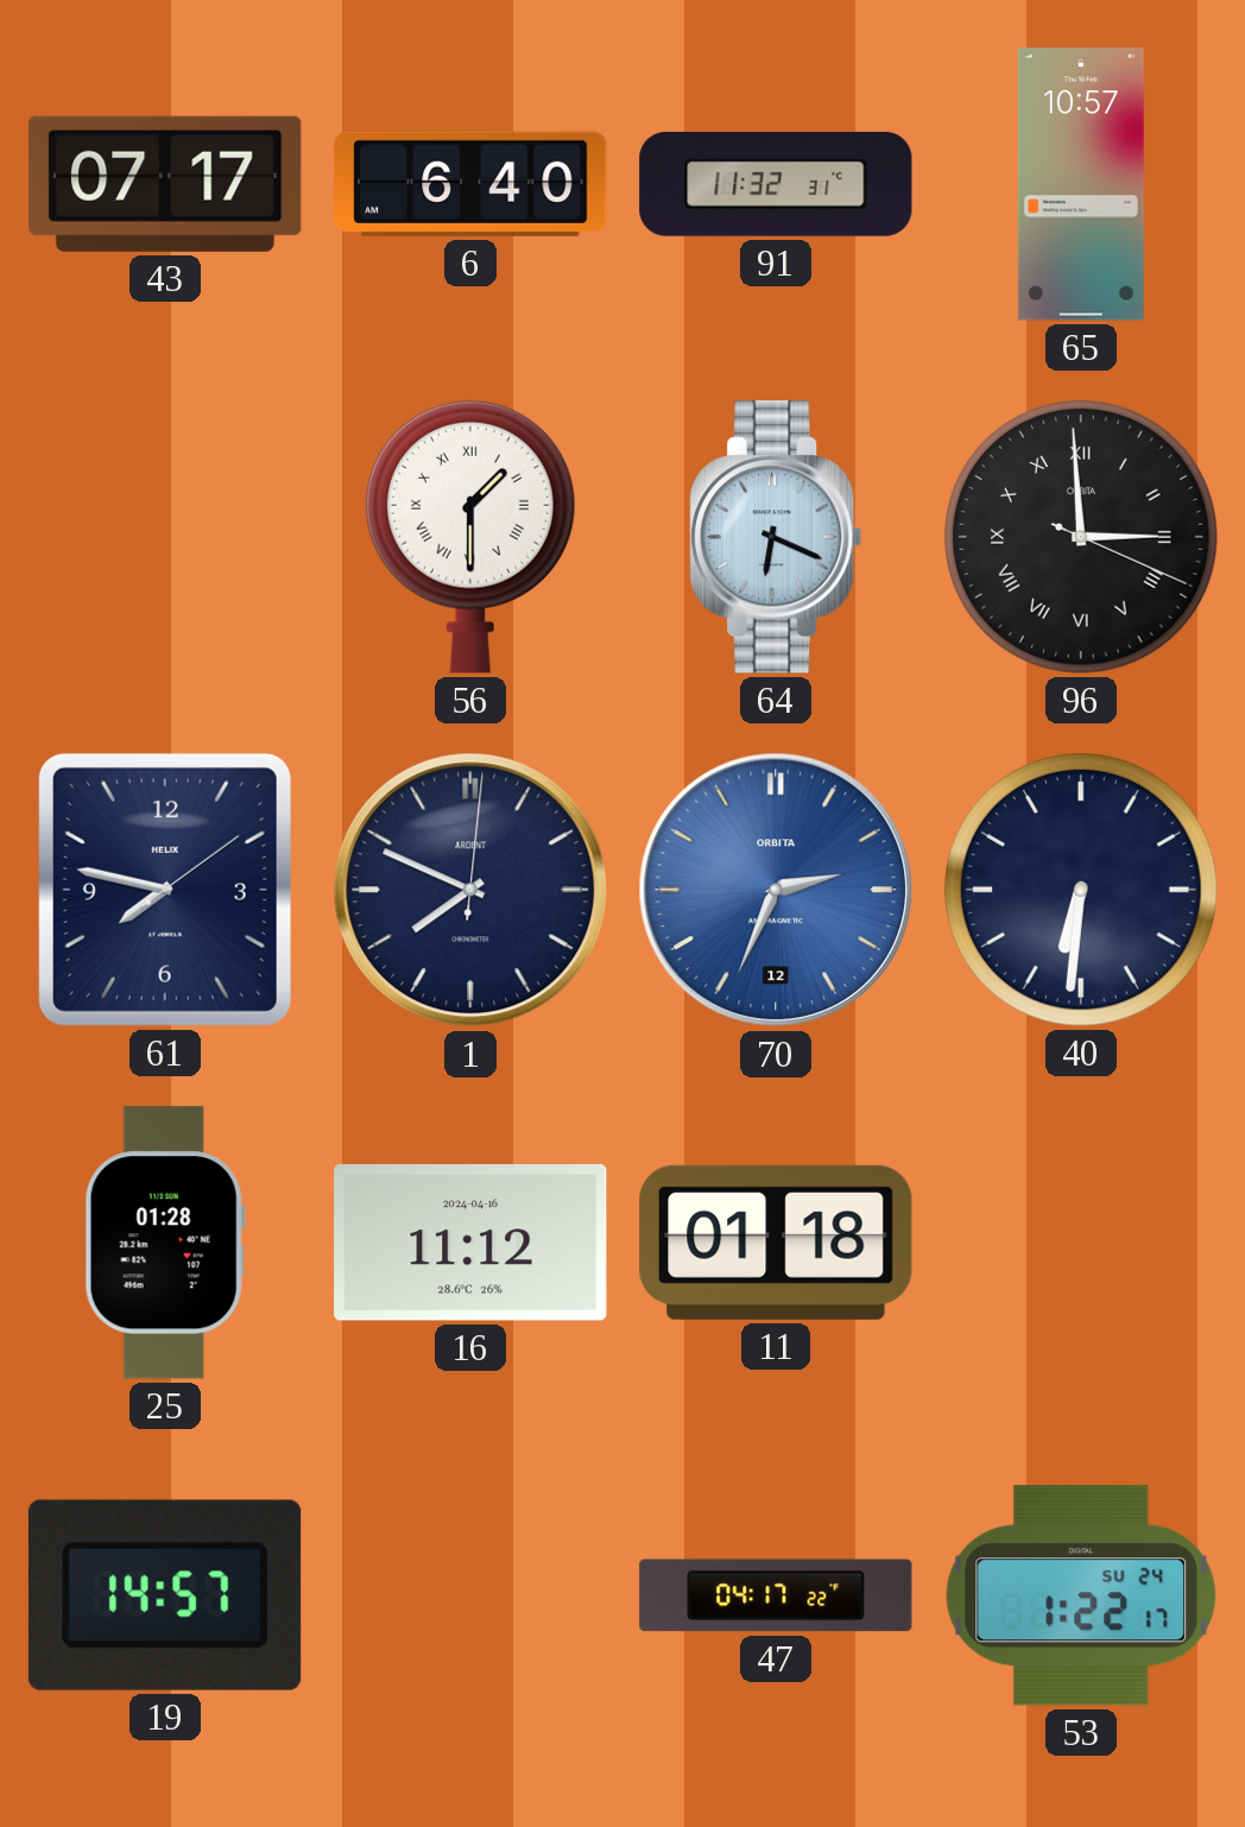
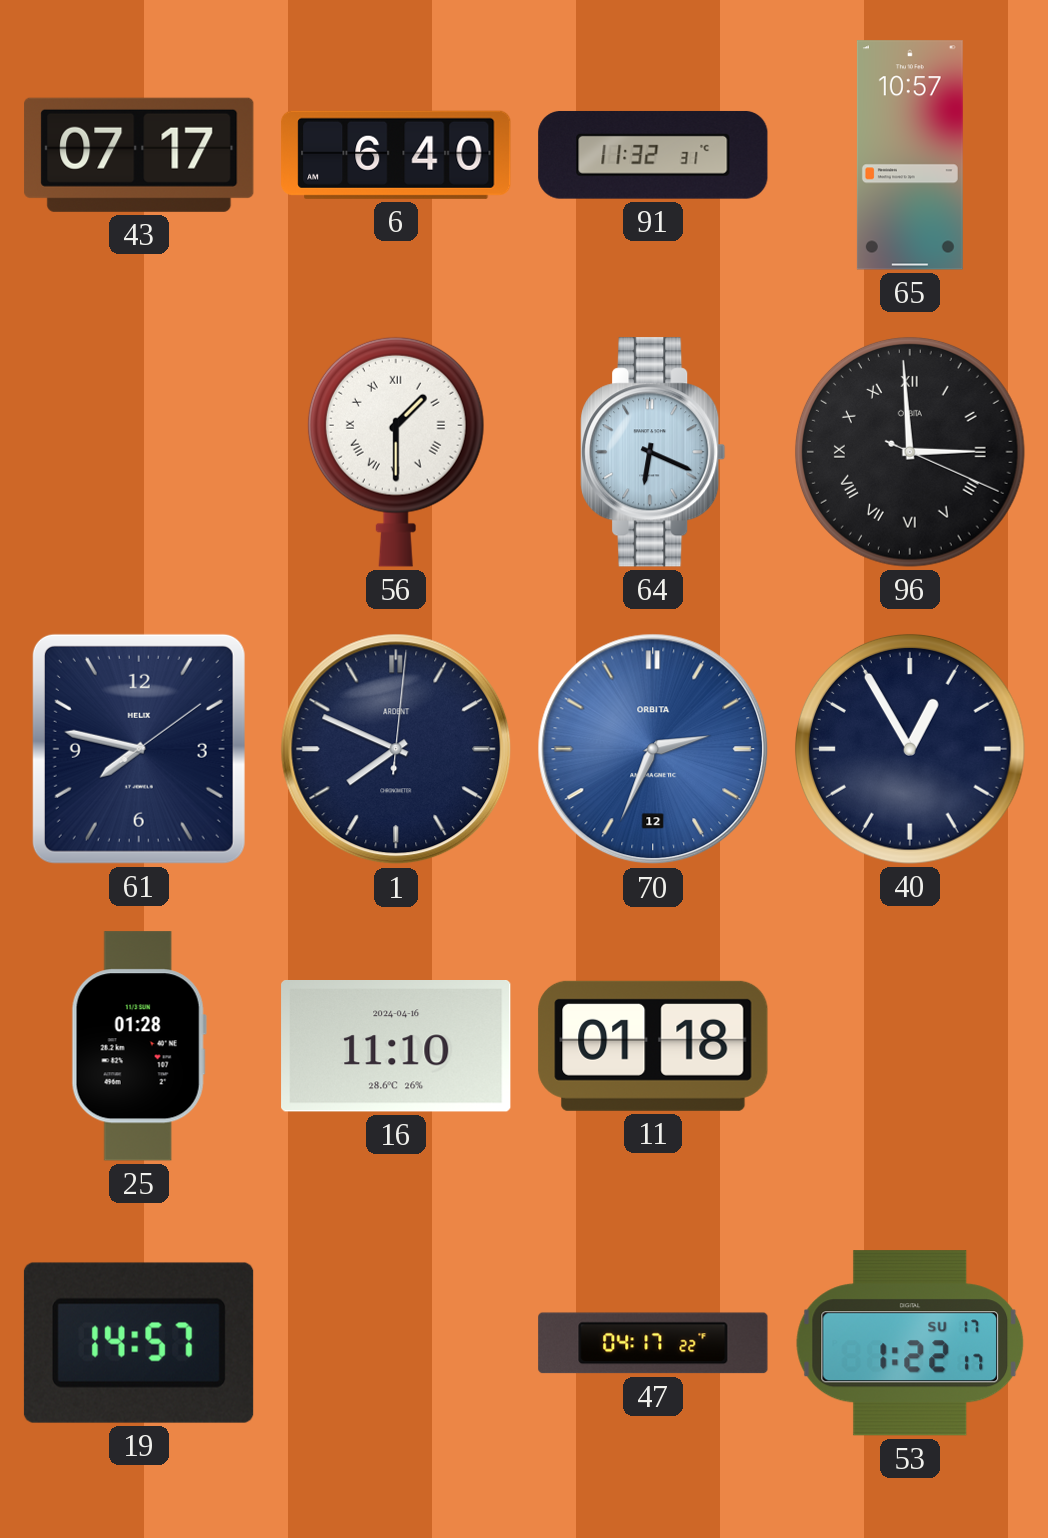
40: 6:31 -> 12:55 (910, 749)
16: 11:12 -> 11:10 (396, 1047)
53 date: SU 24 -> SU 17 (910, 1343)
